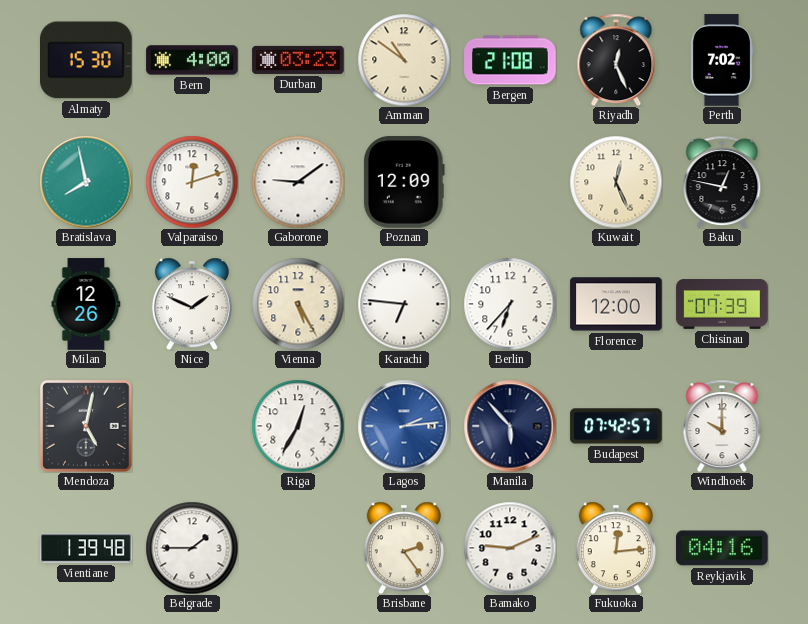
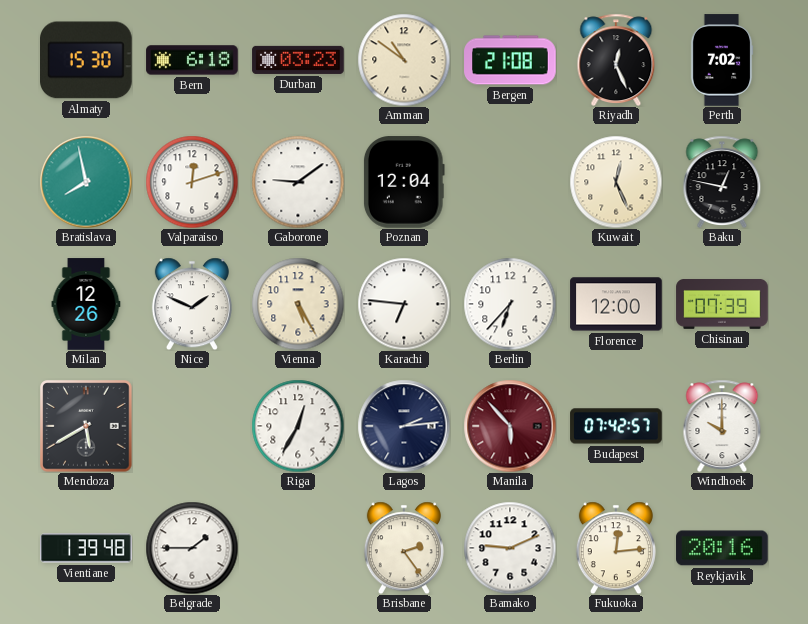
Bern: 4:00 -> 6:18 (192, 60)
Poznan: 12:09 -> 12:04 (404, 182)
Mendoza: 5:02 -> 5:40 (86, 426)
Lagos dial: blue -> navy (404, 426)
Manila dial: navy -> burgundy (510, 426)
Reykjavik: 04:16 -> 20:16 (722, 548)
